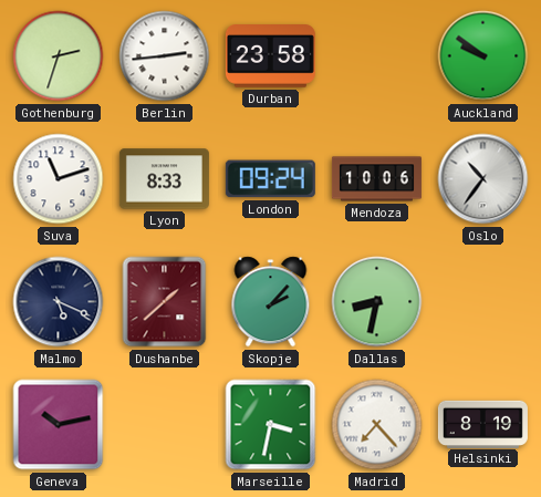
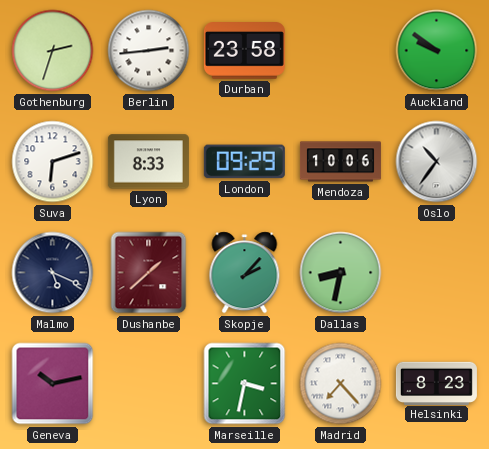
Suva: 11:12 -> 6:12 (53, 162)
London: 09:24 -> 09:29 (244, 162)
Helsinki: 8:19 -> 8:23 (436, 383)
